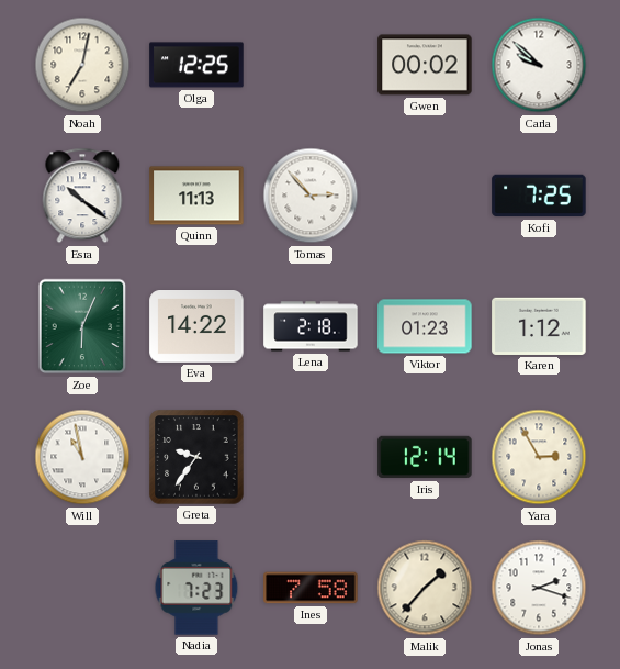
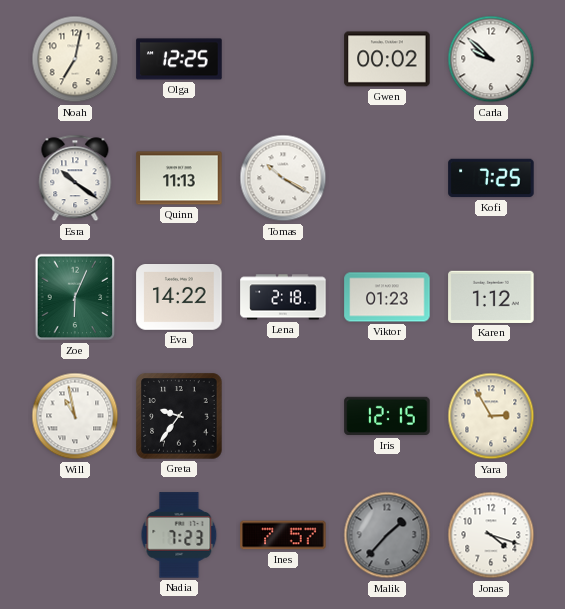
Tomas: 2:53 -> 10:20 (283, 178)
Iris: 12:14 -> 12:15 (387, 416)
Ines: 7:58 -> 7:57 (283, 535)
Malik dial: cream -> grey (387, 535)
Jonas: 2:18 -> 4:18 (491, 535)
